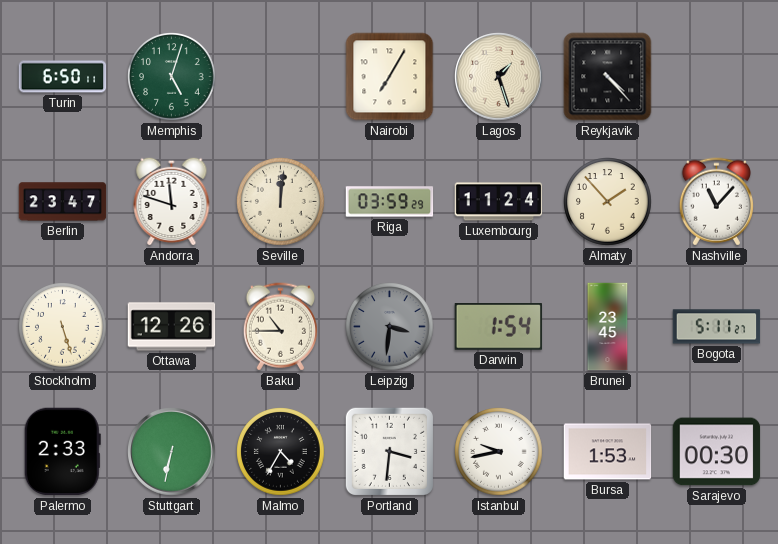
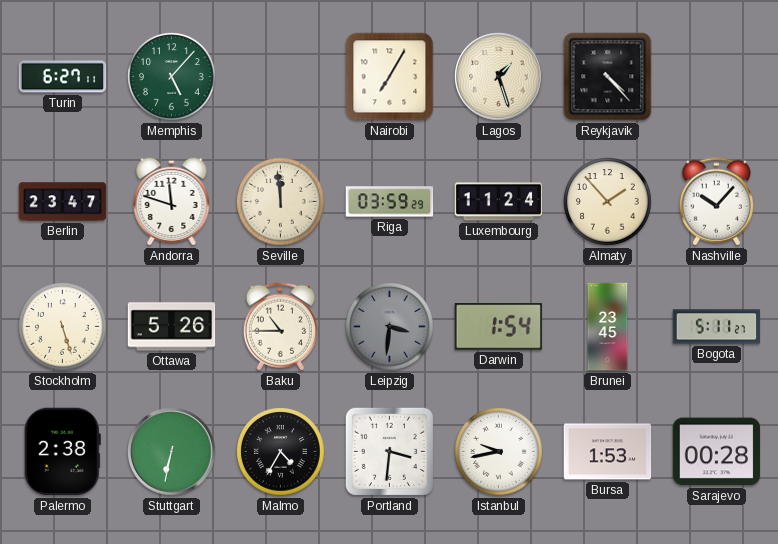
Turin: 6:50 -> 6:27 (63, 77)
Memphis: 5:03 -> 5:07 (172, 77)
Seville: 12:01 -> 11:59 (281, 202)
Nashville: 11:07 -> 10:07 (716, 202)
Ottawa: 12:26 -> 5:26 (172, 327)
Palermo: 2:33 -> 2:38 (62, 452)
Sarajevo: 00:30 -> 00:28 (717, 452)
